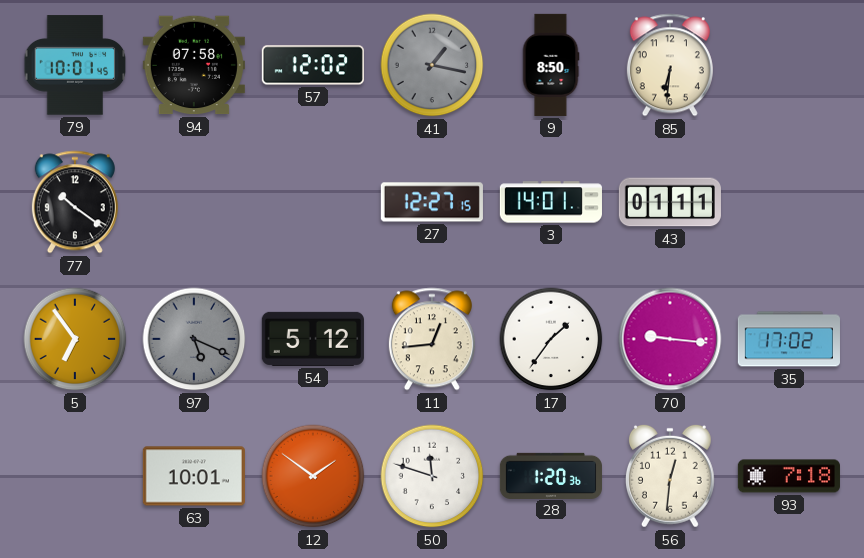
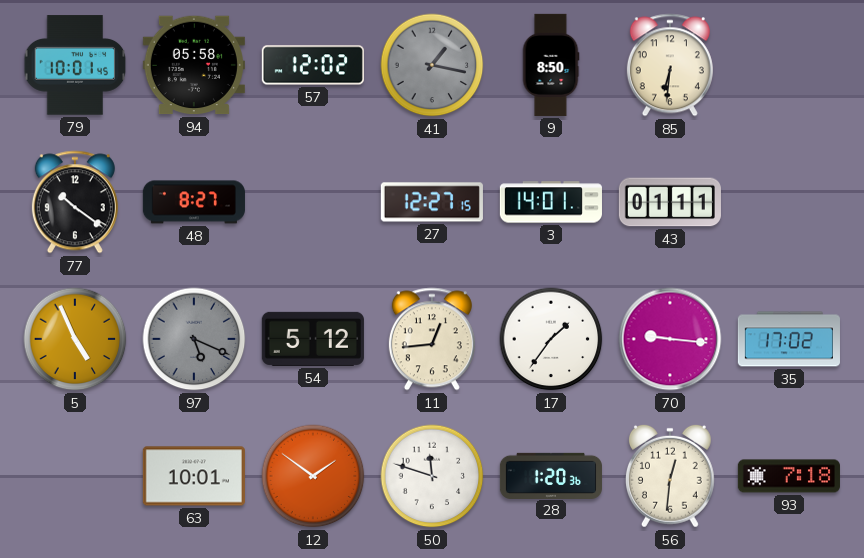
94: 07:58 -> 05:58 (194, 65)
48: none -> 8:27 (194, 202)
5: 6:54 -> 4:56 (75, 339)
